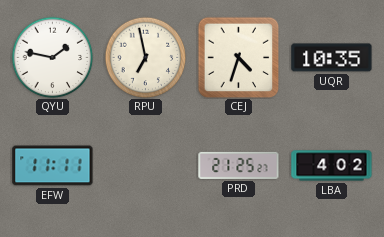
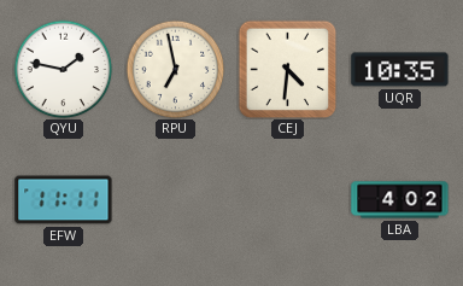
CEJ: 4:33 -> 4:31 (287, 69)
PRD: 21:25 -> none (239, 165)
